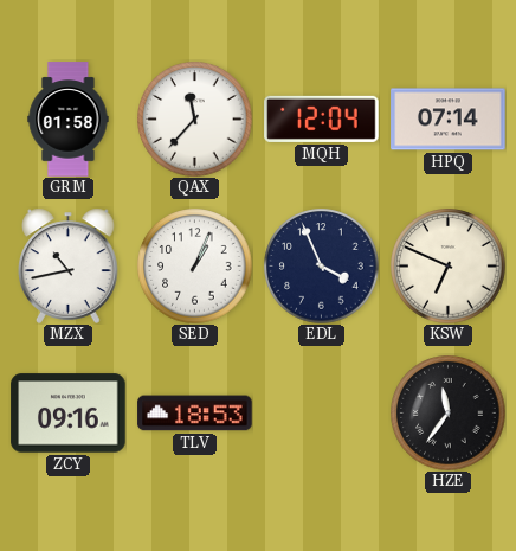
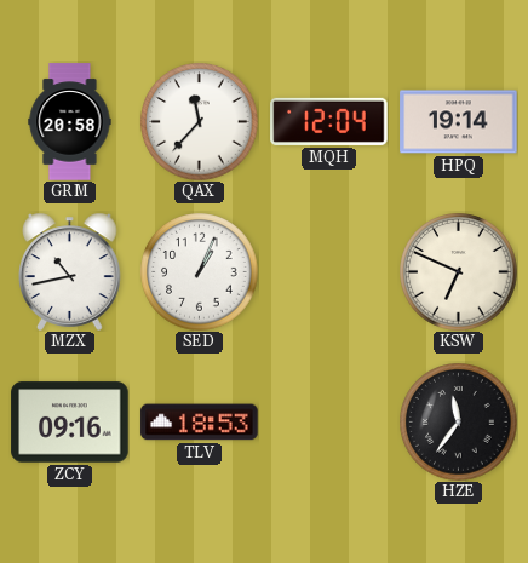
GRM: 01:58 -> 20:58 (70, 122)
HPQ: 07:14 -> 19:14 (459, 122)
EDL: 3:56 -> none (322, 267)
